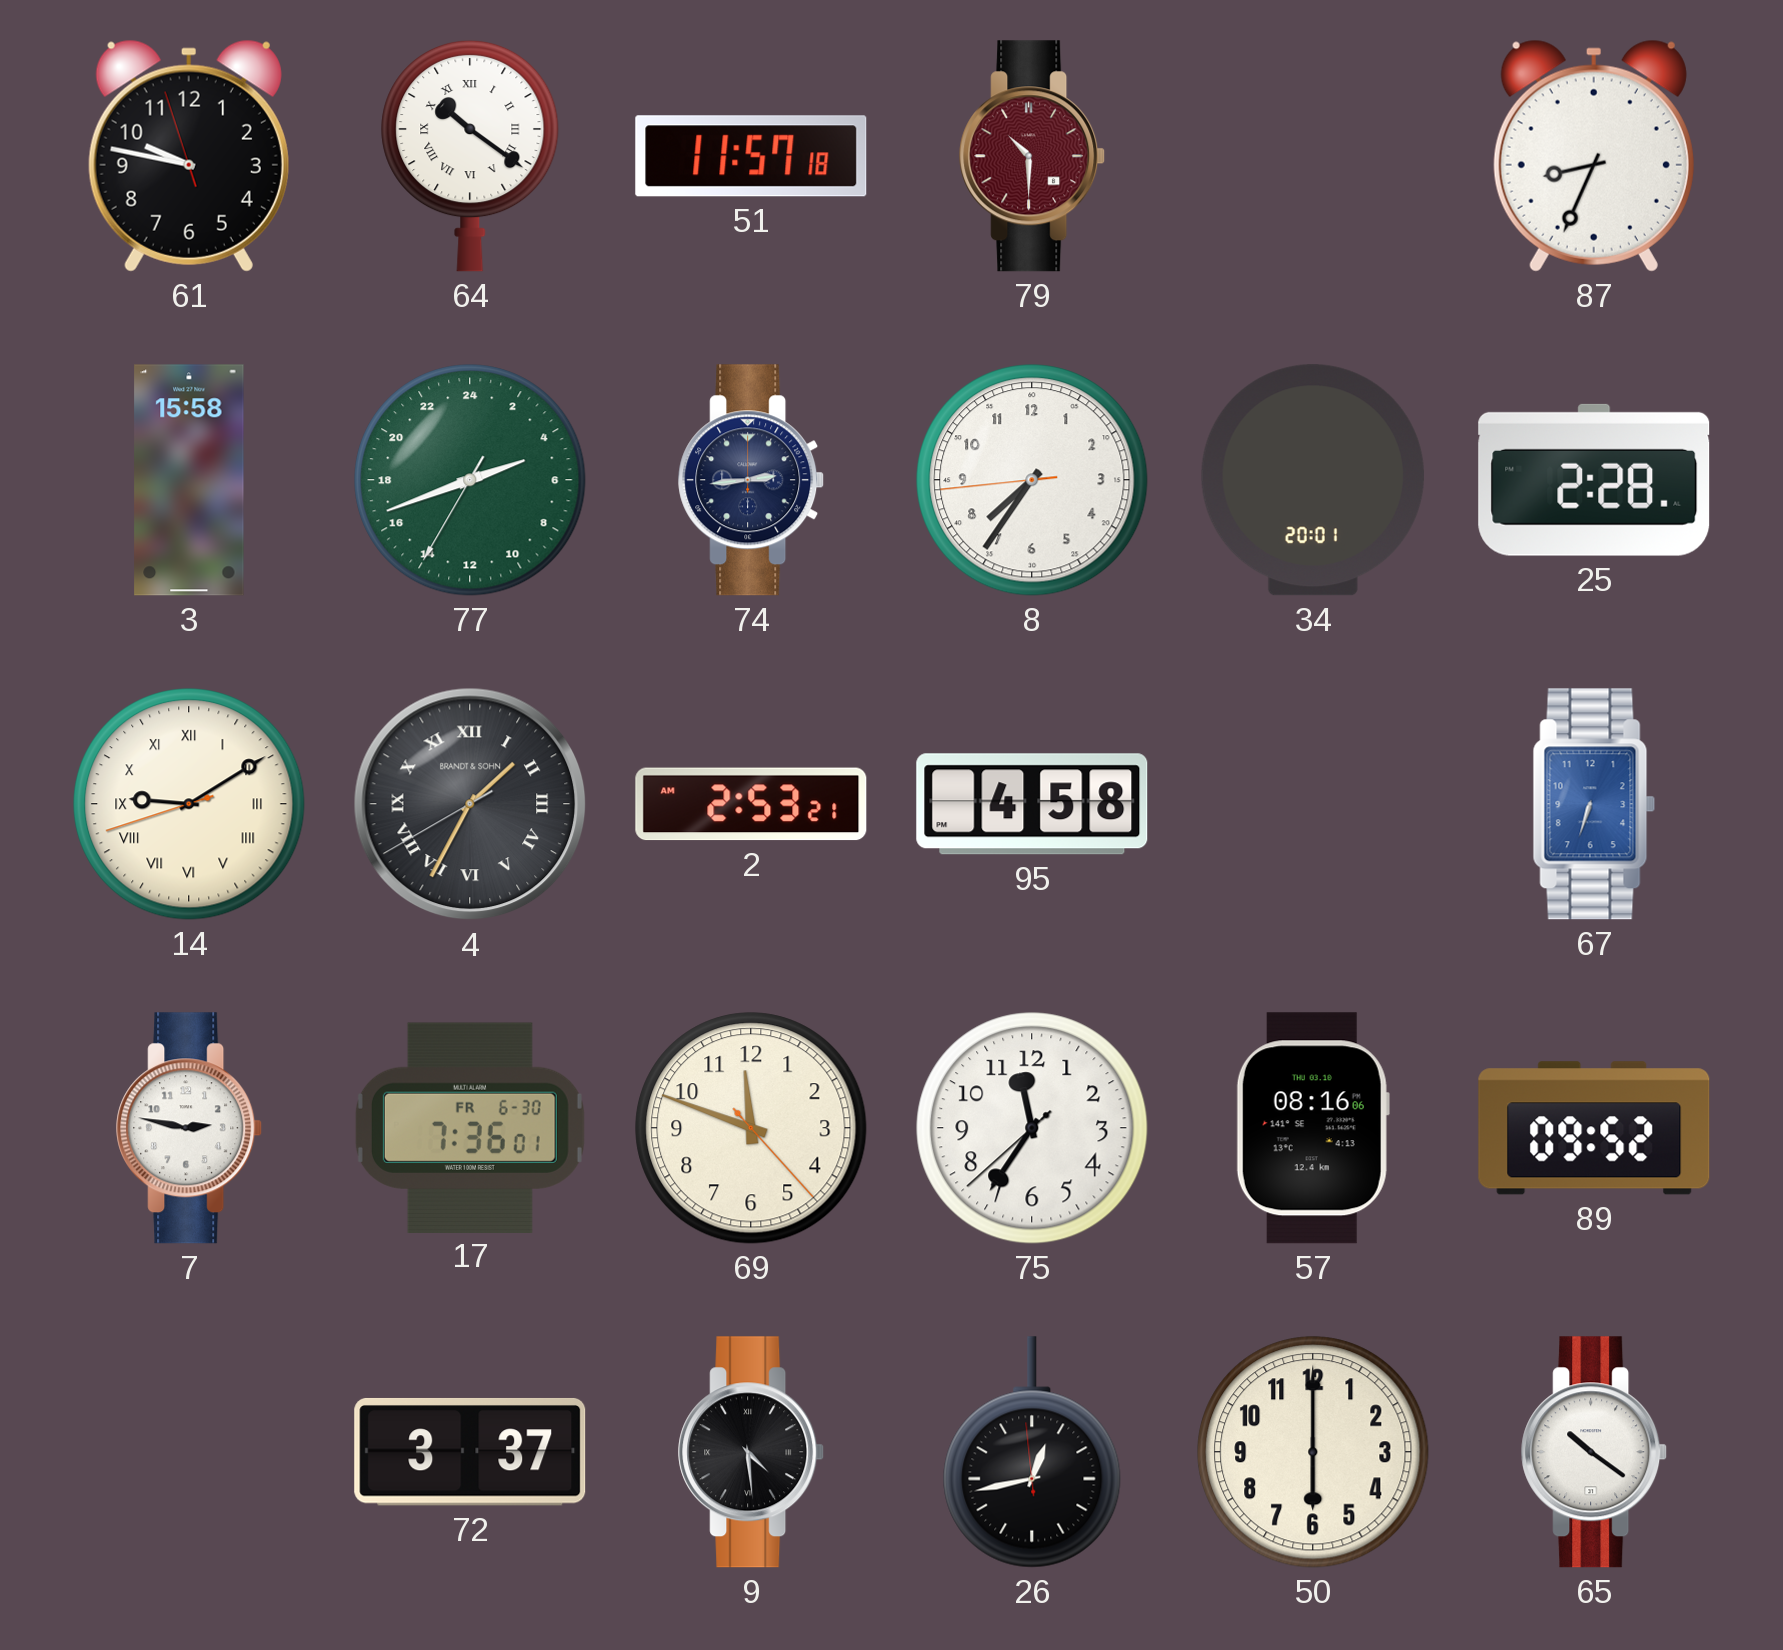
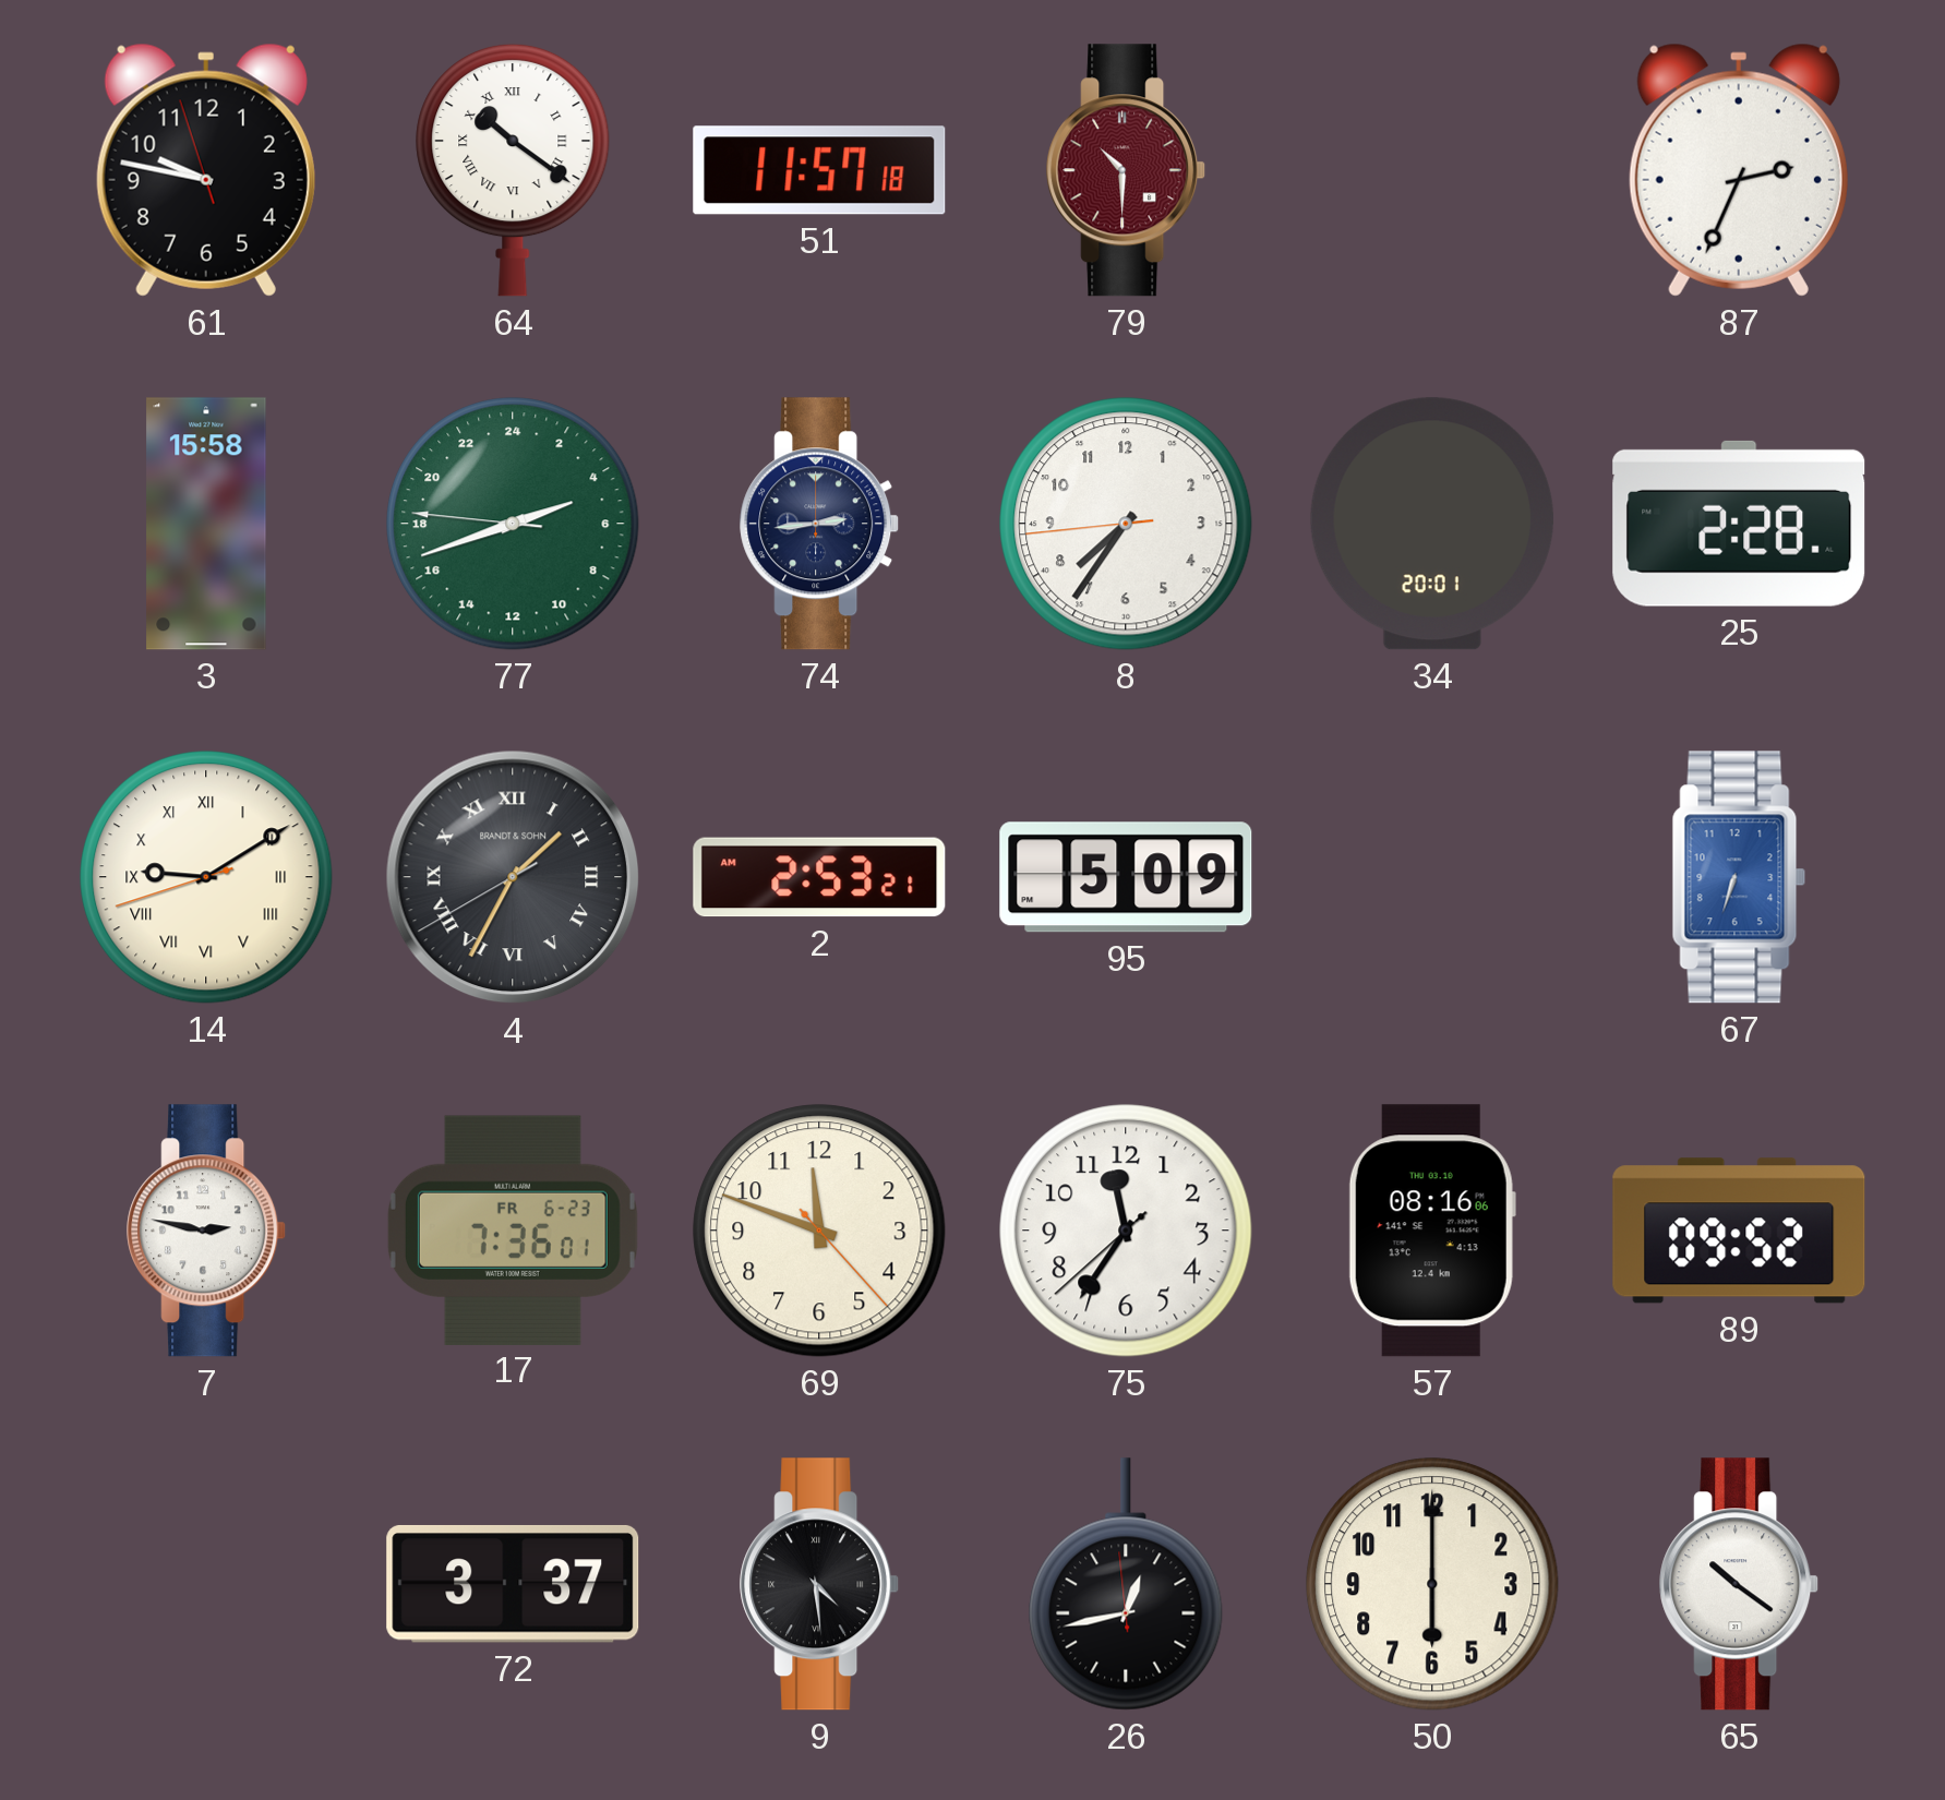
87: 8:34 -> 2:34 (1739, 170)
77: 4:41:35 -> 4:41:46 (513, 524)
95: 4:58 -> 5:09 (1126, 877)
17 date: FR 6-30 -> FR 6-23 (513, 1229)
